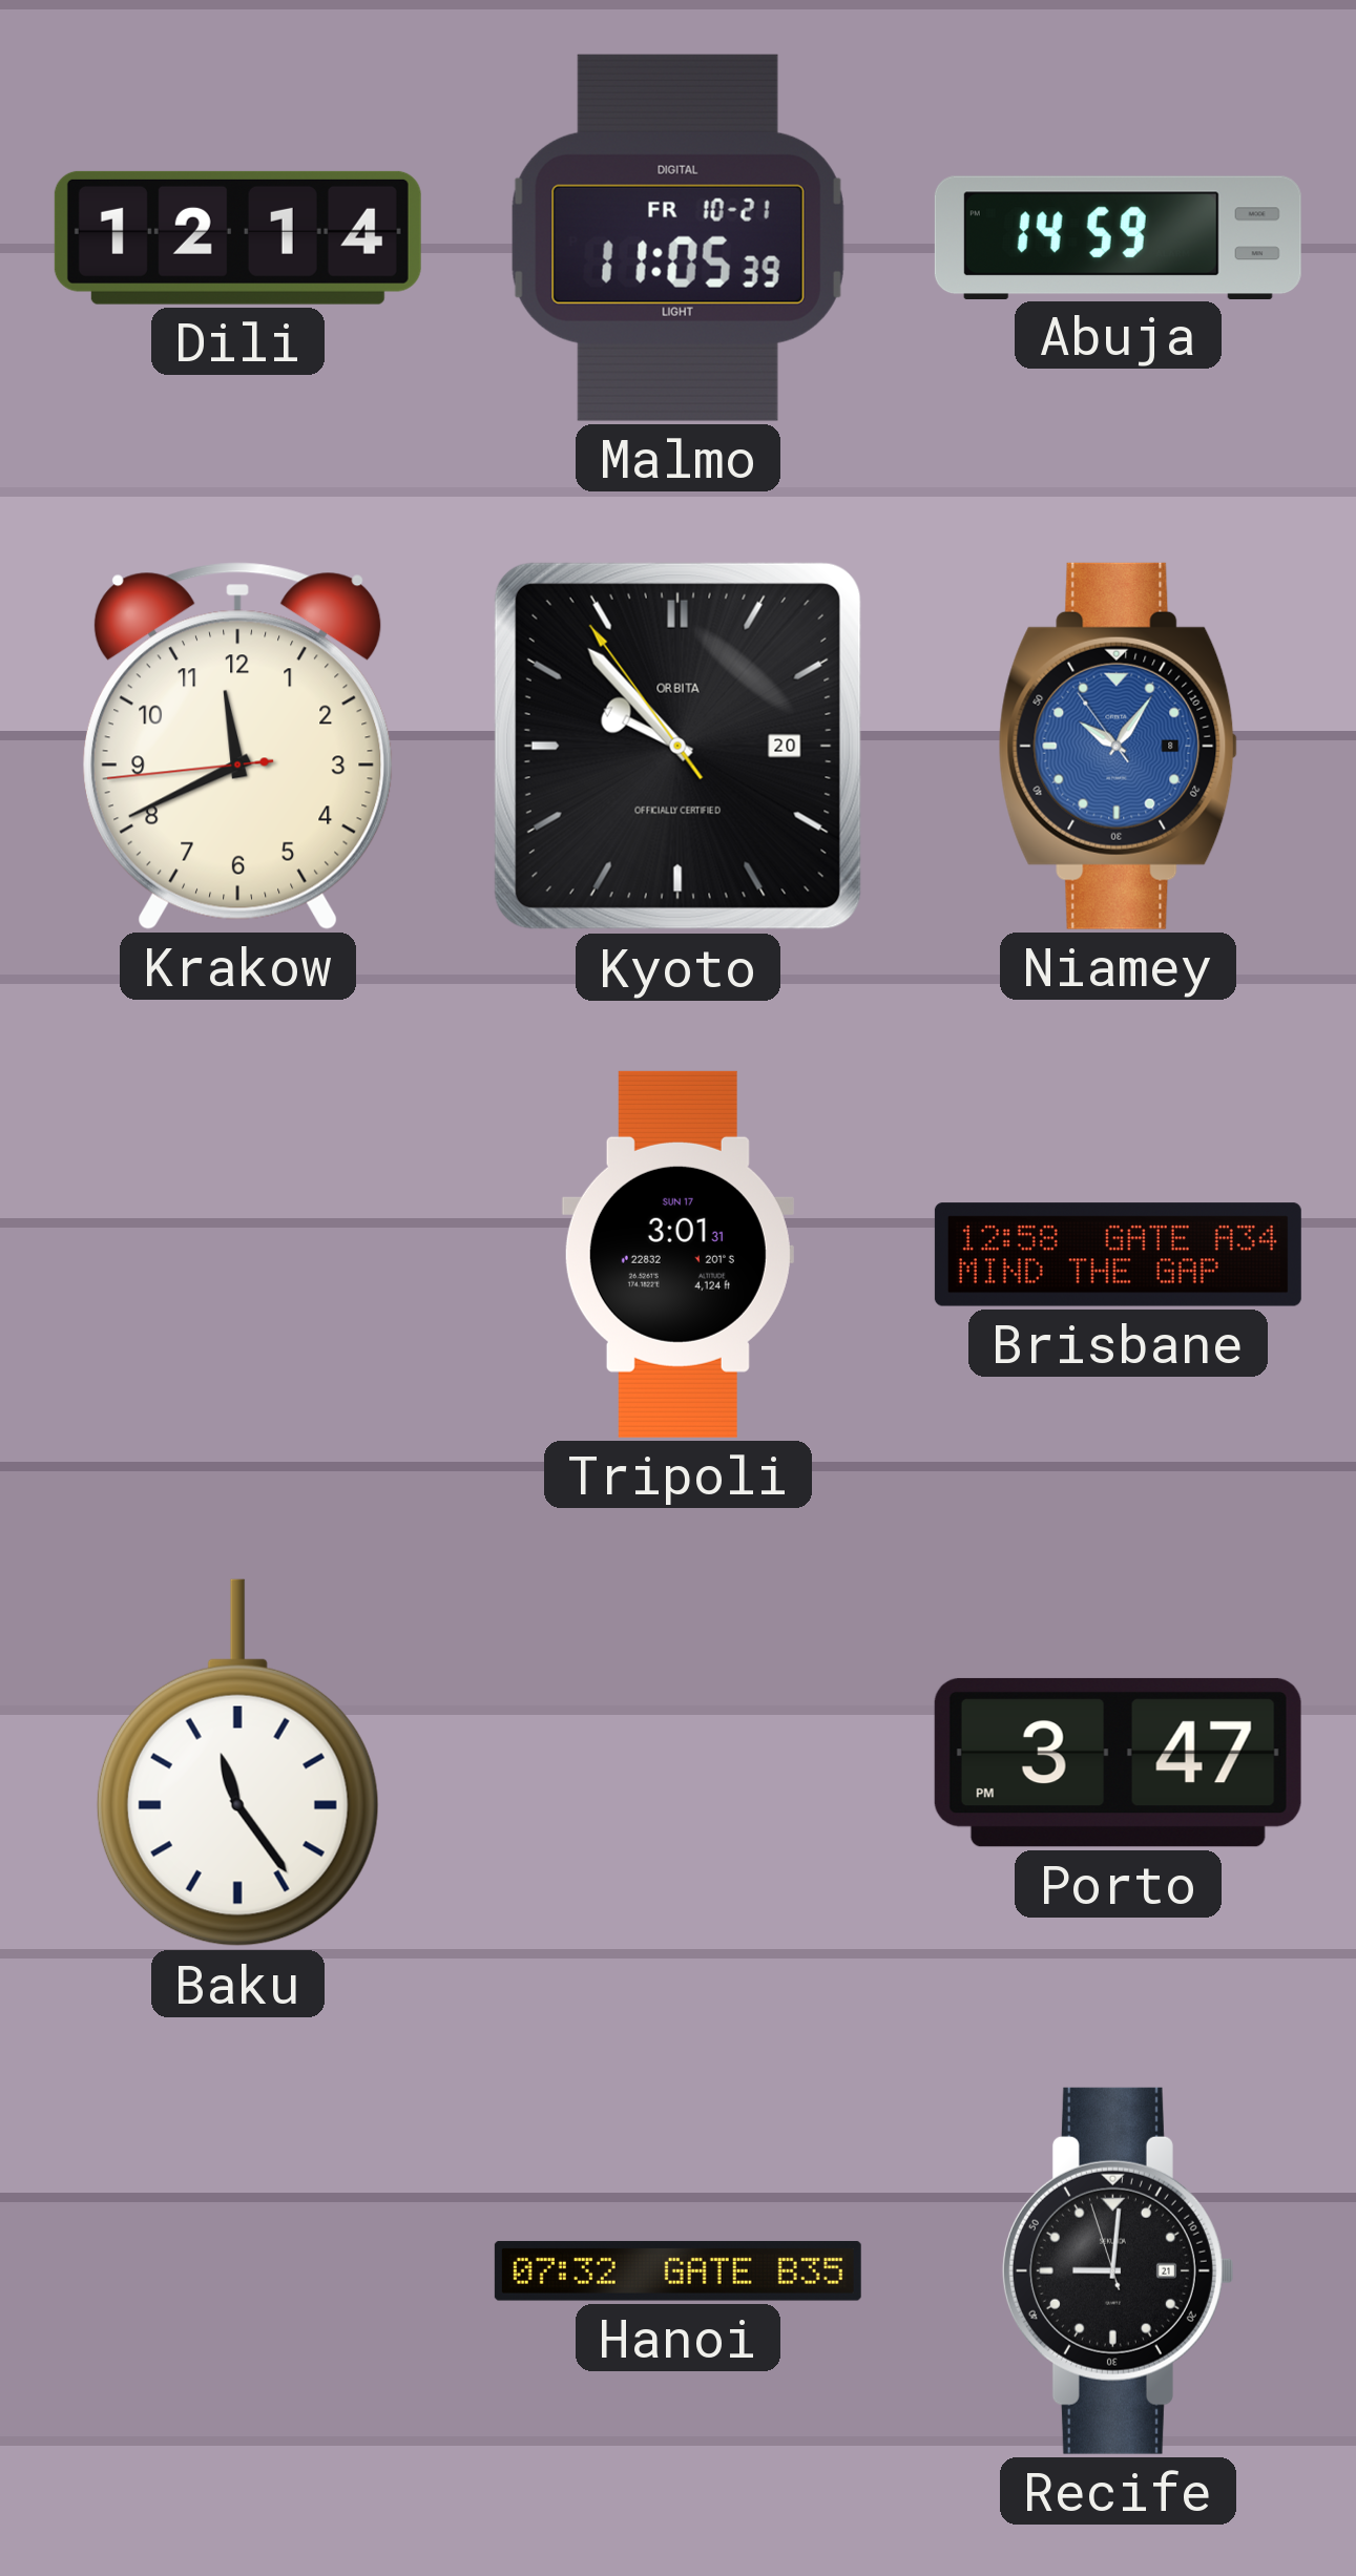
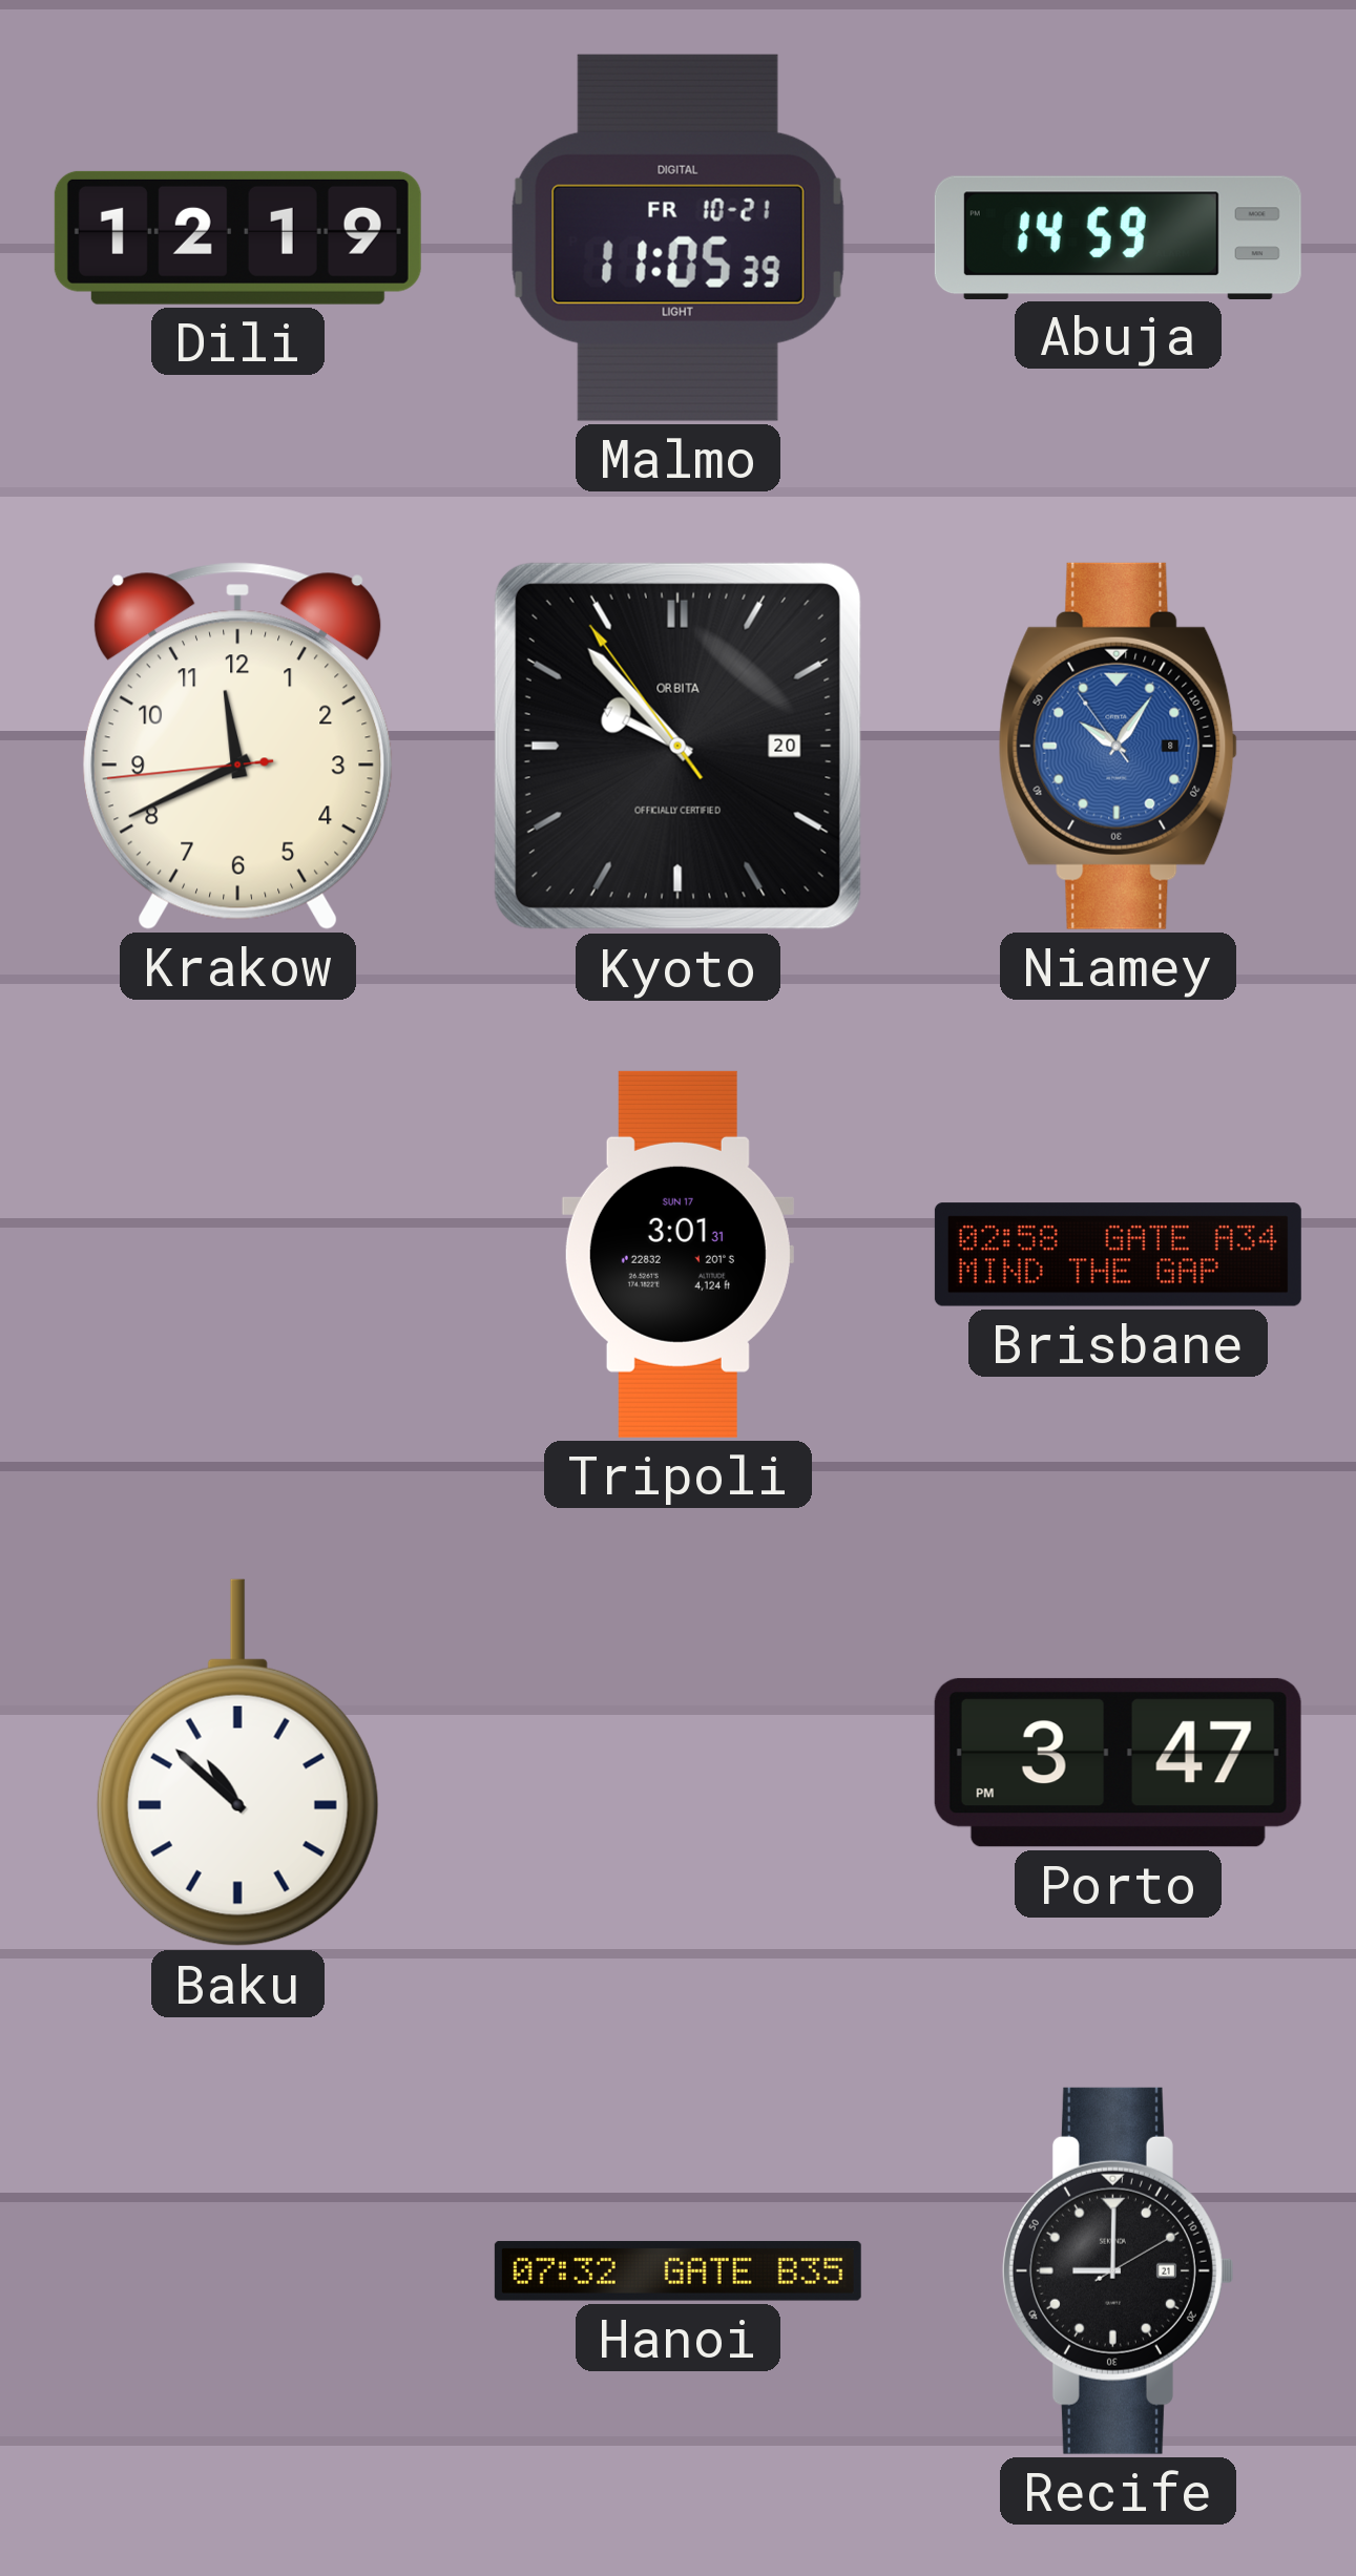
Dili: 12:14 -> 12:19 (237, 237)
Brisbane: 12:58 -> 02:58 (1118, 1255)
Baku: 11:24 -> 10:52 (237, 1763)
Recife: 9:00:57 -> 9:00:10 (1118, 2270)
